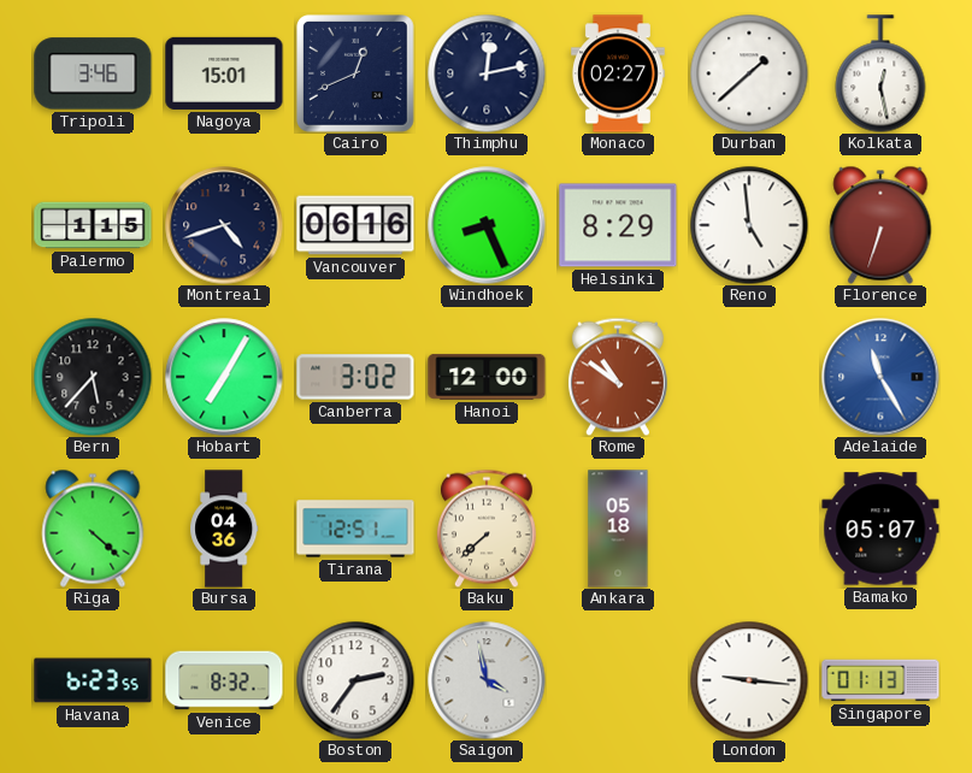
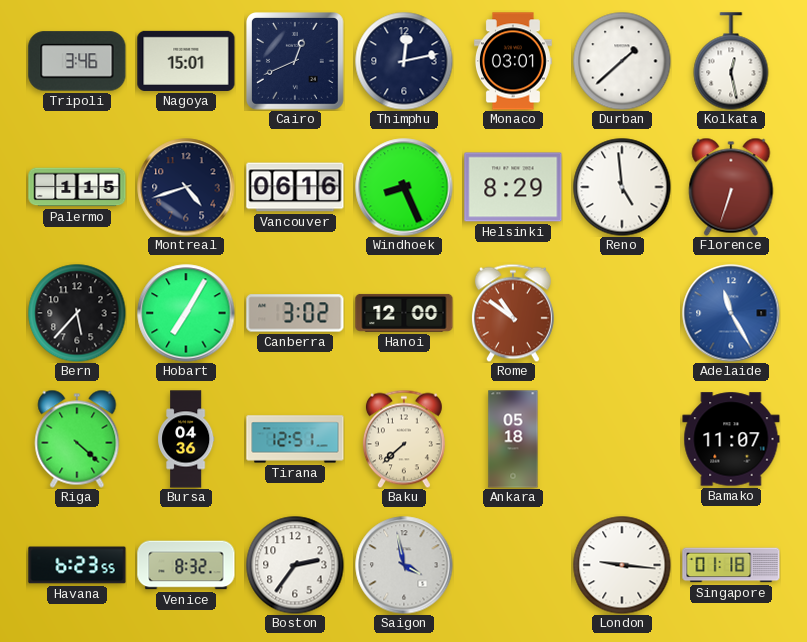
Monaco: 02:27 -> 03:01 (513, 61)
Bamako: 05:07 -> 11:07 (731, 439)
Singapore: 01:13 -> 01:18 (731, 565)
